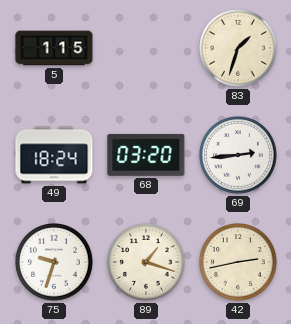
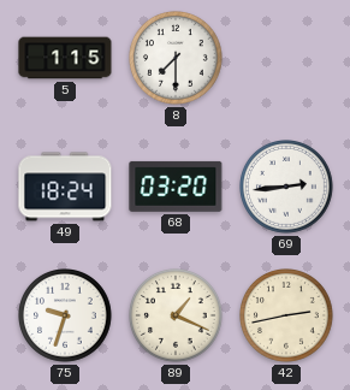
8: none -> 7:30 (177, 59)
83: 1:33 -> none (239, 49)
89: 1:18 -> 1:19 (177, 317)
